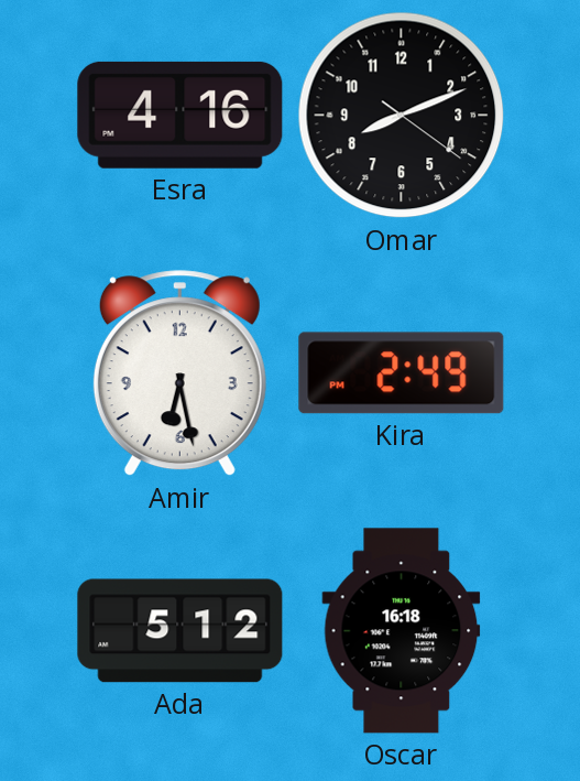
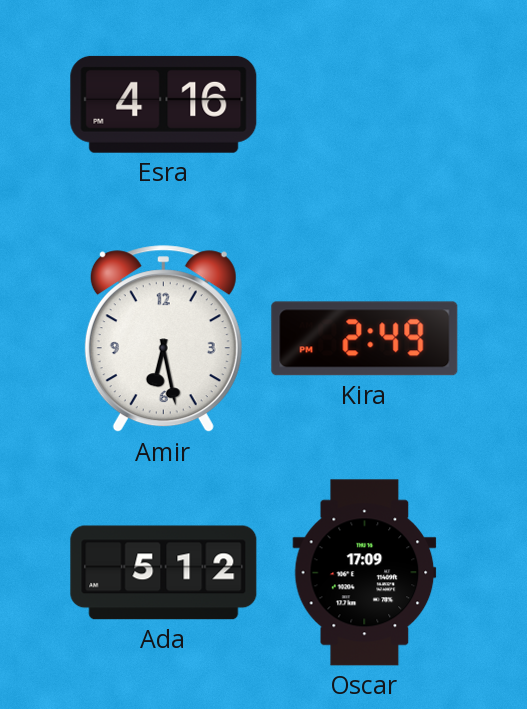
Omar: 8:11 -> none (402, 116)
Oscar: 16:18 -> 17:09 (365, 573)
